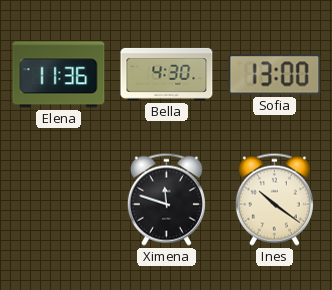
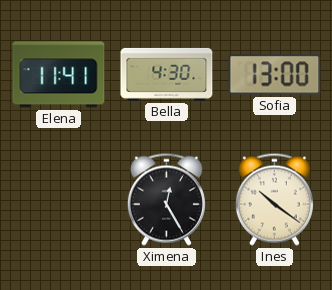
Elena: 11:36 -> 11:41 (59, 75)
Ximena: 11:48 -> 12:25 (166, 199)
